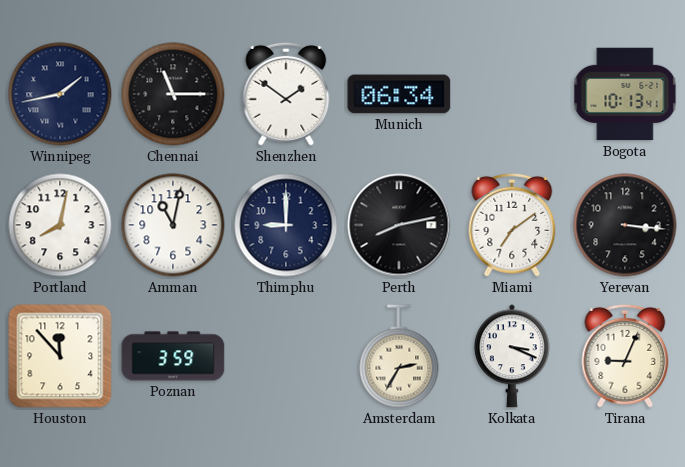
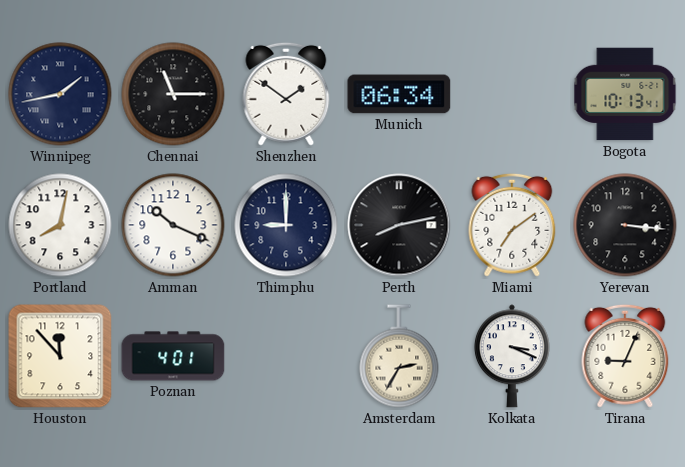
Amman: 11:02 -> 10:19 (173, 225)
Poznan: 3:59 -> 4:01 (173, 356)
